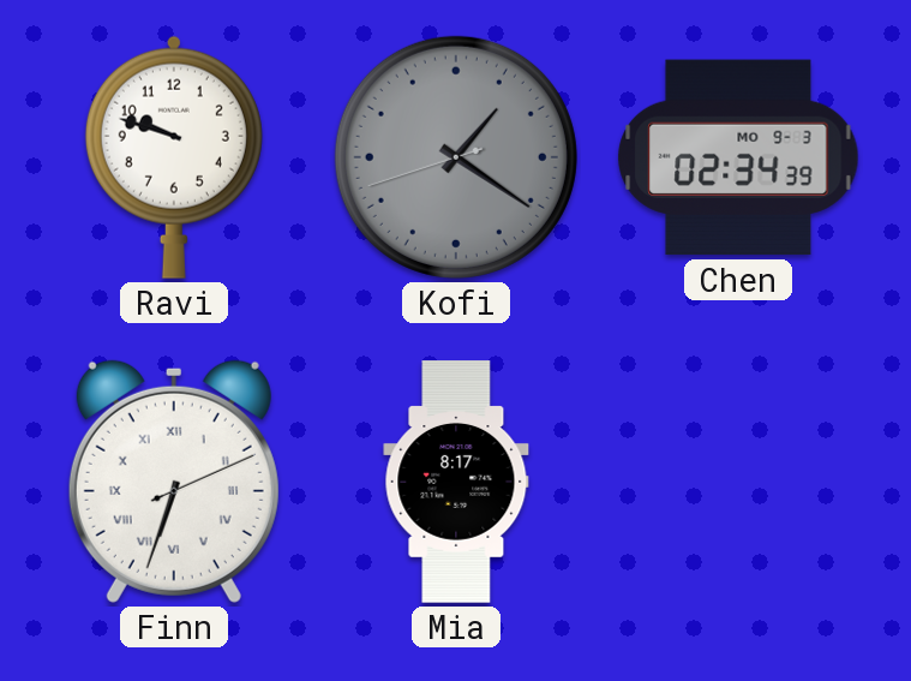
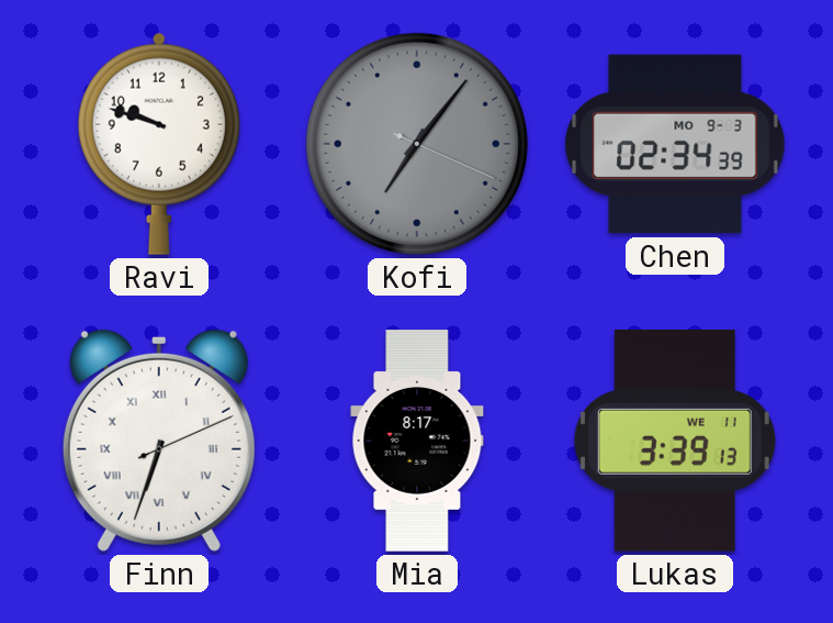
Kofi: 1:20 -> 7:06 (417, 144)
Lukas: none -> 3:39 (675, 441)
